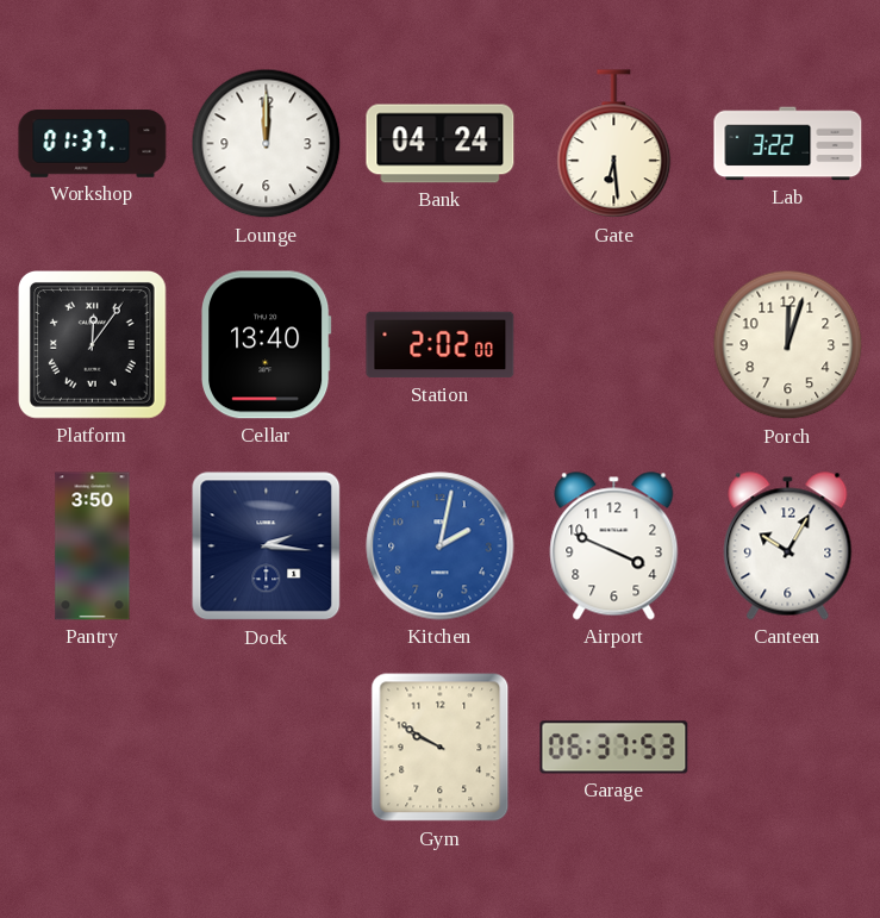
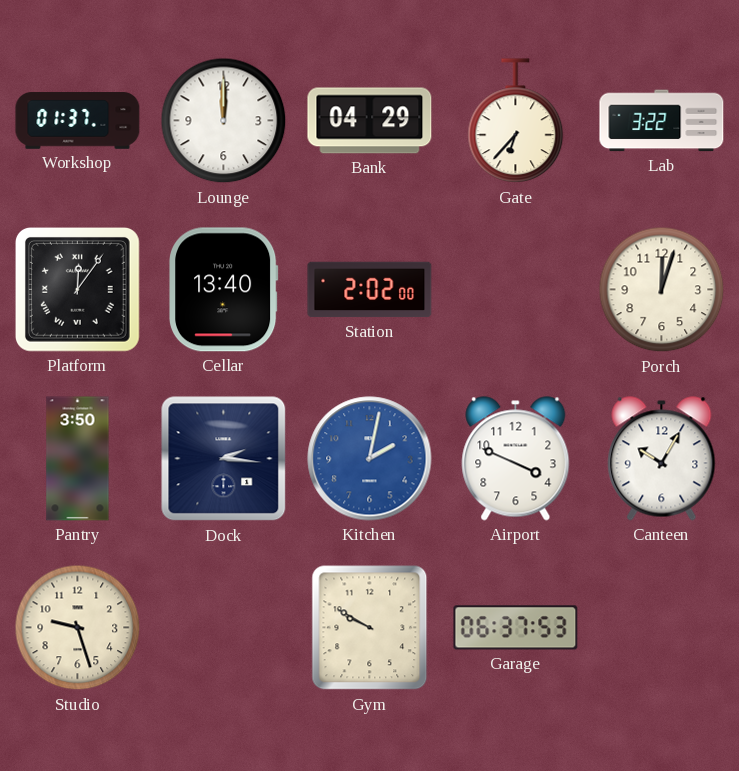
Bank: 04:24 -> 04:29 (370, 121)
Gate: 6:29 -> 6:37 (516, 121)
Studio: none -> 9:27 (78, 628)
